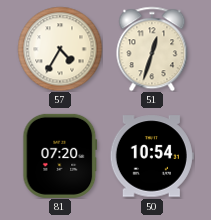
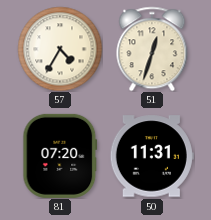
50: 10:54 -> 11:31 (152, 156)
